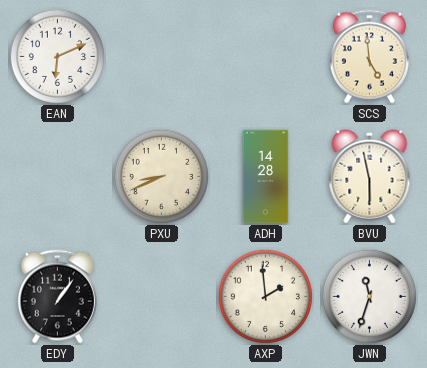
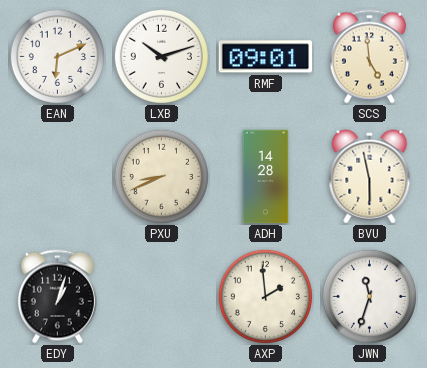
LXB: none -> 10:12 (161, 56)
RMF: none -> 09:01 (266, 57)
EDY: 1:06 -> 1:03 (57, 297)
